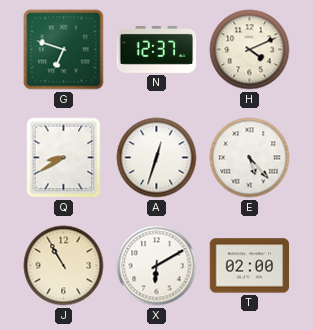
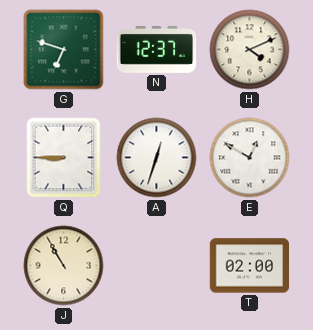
Q: 8:40 -> 8:45 (64, 158)
E: 5:23 -> 12:50 (250, 158)
X: 6:10 -> none (157, 266)
